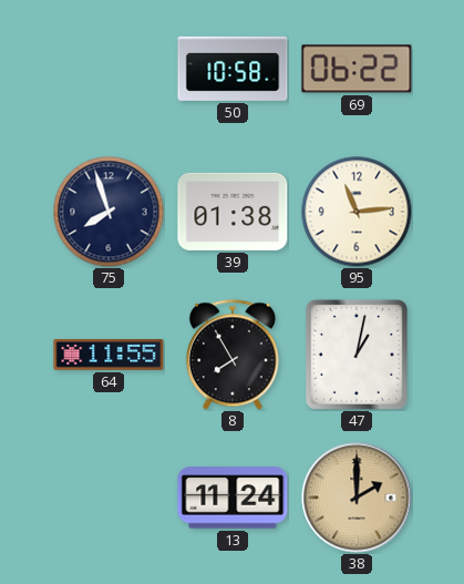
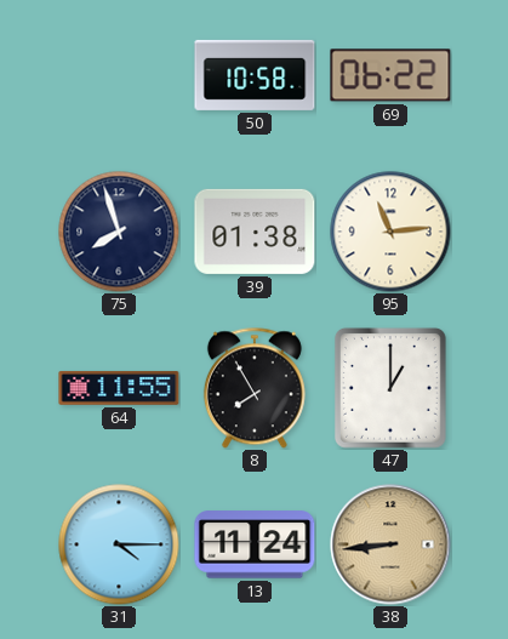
47: 1:02 -> 1:00 (390, 388)
31: none -> 4:15 (119, 544)
38: 2:00 -> 8:44 (390, 544)
